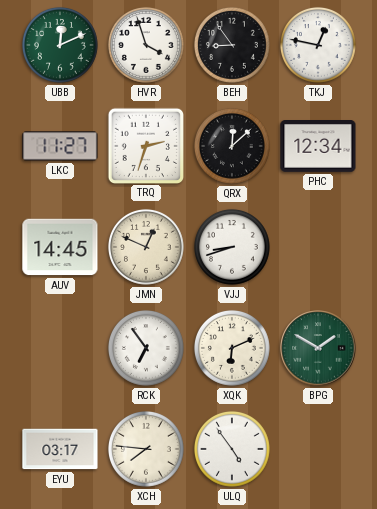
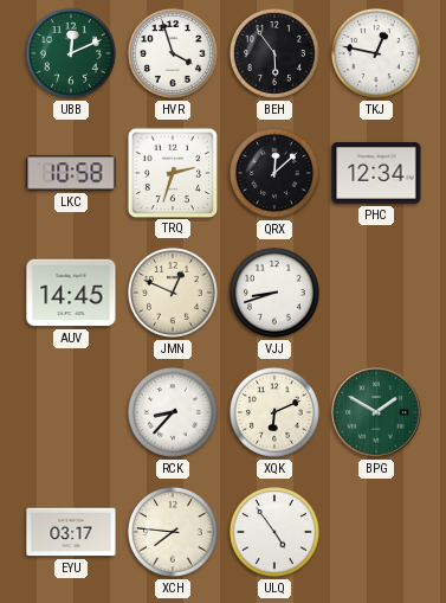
BEH: 8:54 -> 5:54 (274, 53)
LKC: 11:27 -> 10:58 (71, 173)
RCK: 6:54 -> 8:37 (173, 412)
